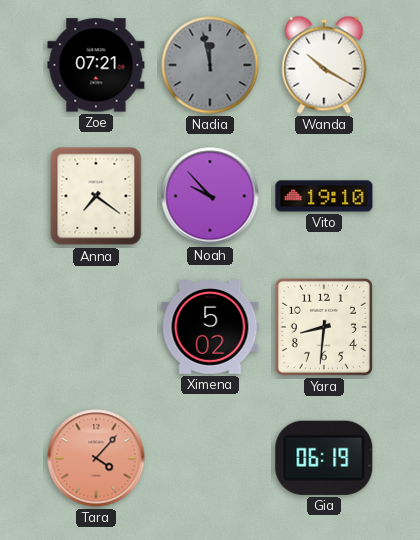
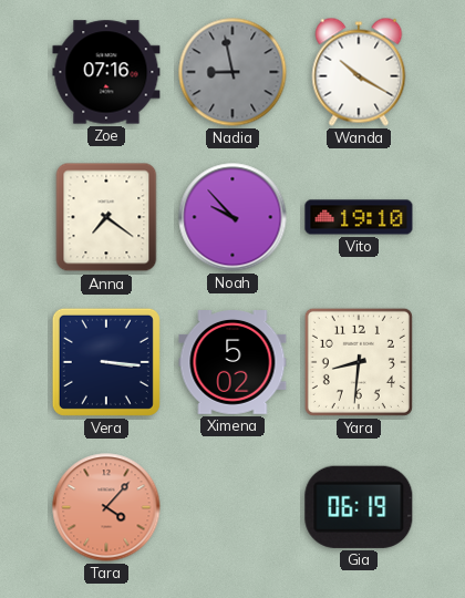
Zoe: 07:21 -> 07:16 (106, 72)
Nadia: 11:58 -> 8:58 (232, 72)
Vera: none -> 3:16 (106, 362)
